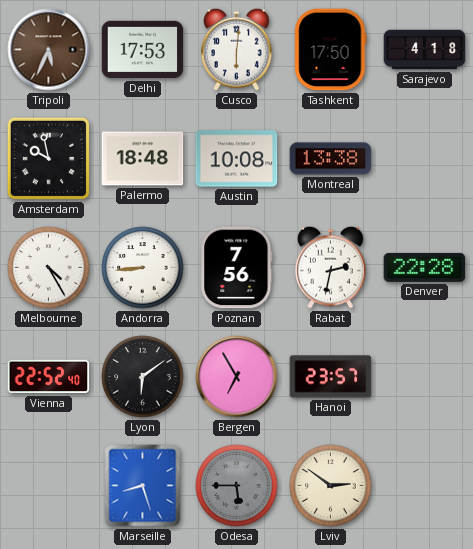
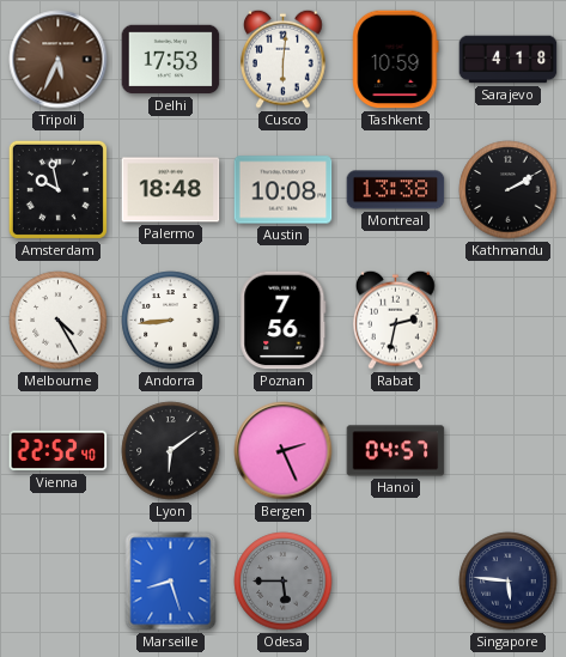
Tashkent: 17:50 -> 10:59 (396, 60)
Kathmandu: none -> 2:10 (509, 190)
Denver: 22:28 -> none (425, 267)
Bergen: 6:55 -> 2:26 (284, 451)
Hanoi: 23:57 -> 04:57 (396, 451)
Lviv: 2:51 -> none (331, 486)
Singapore: none -> 5:46 (509, 582)
